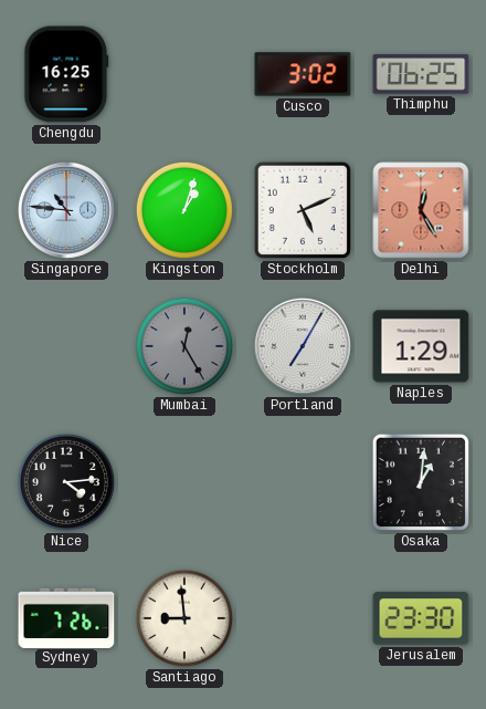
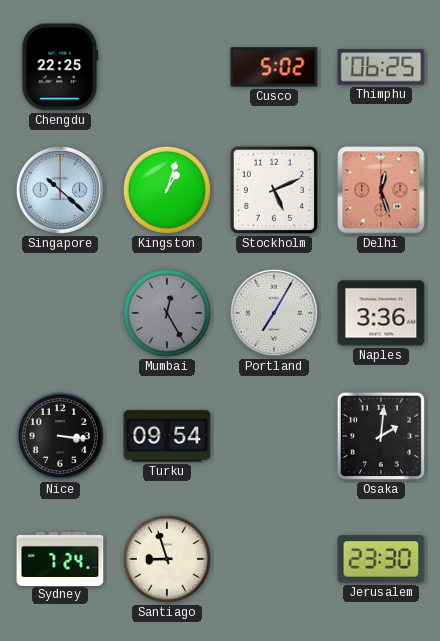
Chengdu: 16:25 -> 22:25 (60, 67)
Cusco: 3:02 -> 5:02 (274, 67)
Singapore: 10:46 -> 10:22 (60, 190)
Delhi: 12:25 -> 12:27 (381, 190)
Naples: 1:29 -> 3:36 (381, 313)
Nice: 4:14 -> 3:16 (60, 436)
Turku: none -> 09:54 (167, 436)
Osaka: 1:01 -> 2:01 (381, 436)
Sydney: 7:26 -> 7:24 (60, 558)
Santiago: 8:59 -> 8:57 (167, 559)
